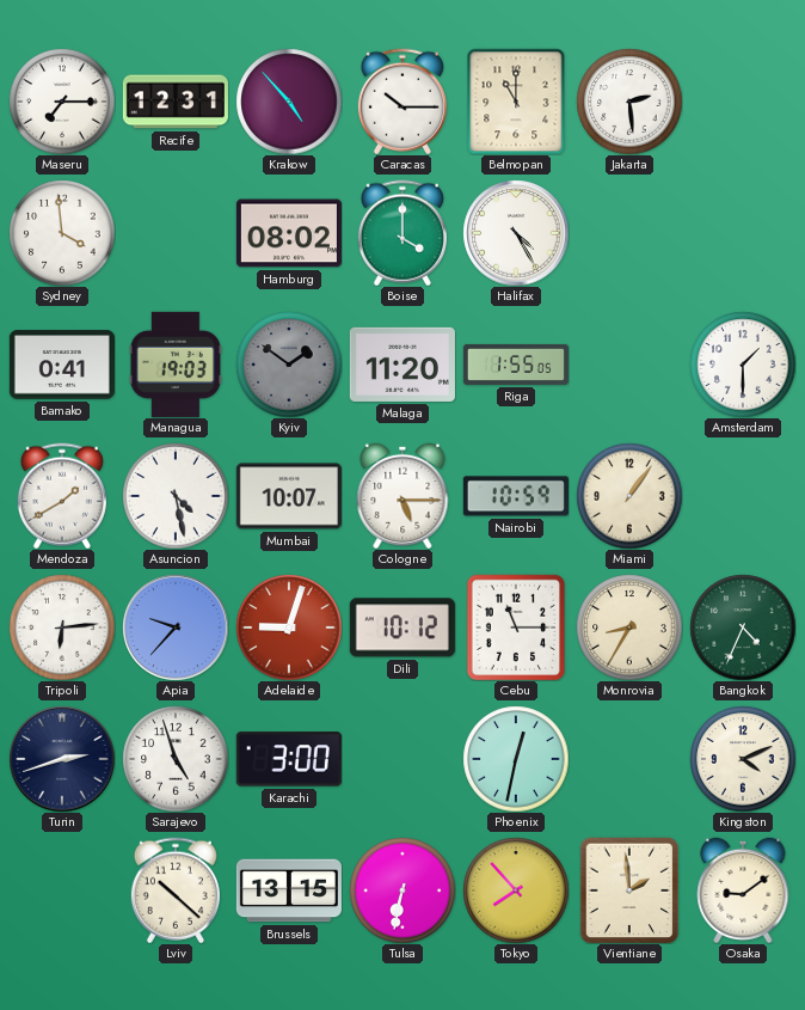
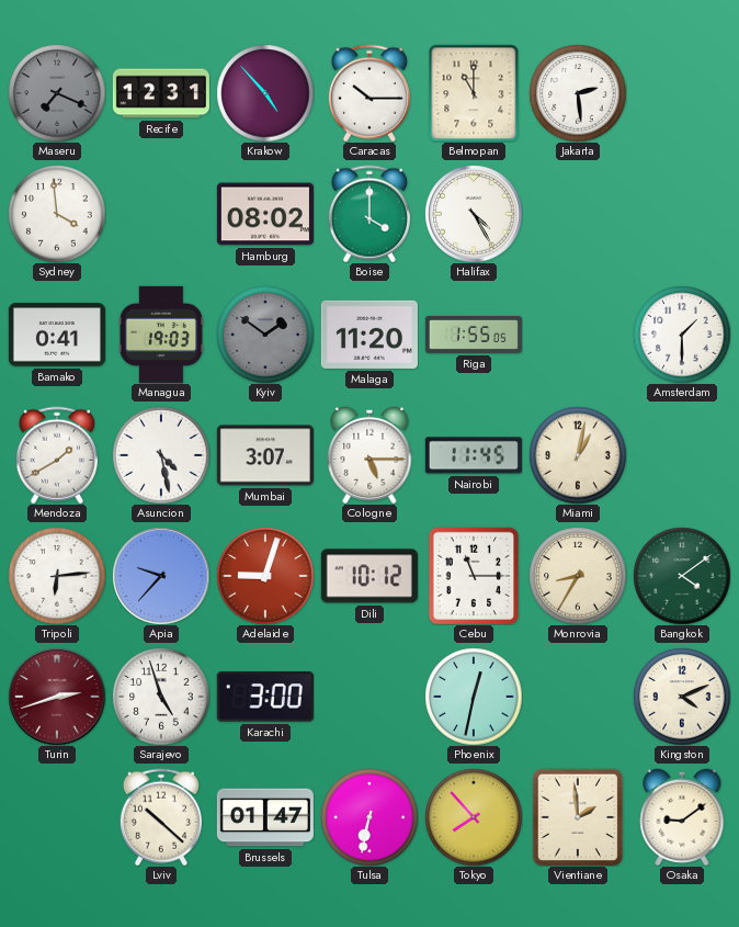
Maseru: 7:15 -> 7:19 (57, 93)
Maseru dial: white -> grey (57, 93)
Mumbai: 10:07 -> 3:07 (265, 455)
Nairobi: 10:59 -> 11:45 (474, 455)
Miami: 1:06 -> 1:02 (578, 455)
Bangkok: 4:34 -> 4:09 (682, 576)
Turin dial: navy -> burgundy (57, 697)
Brussels: 13:15 -> 01:47 (265, 817)
